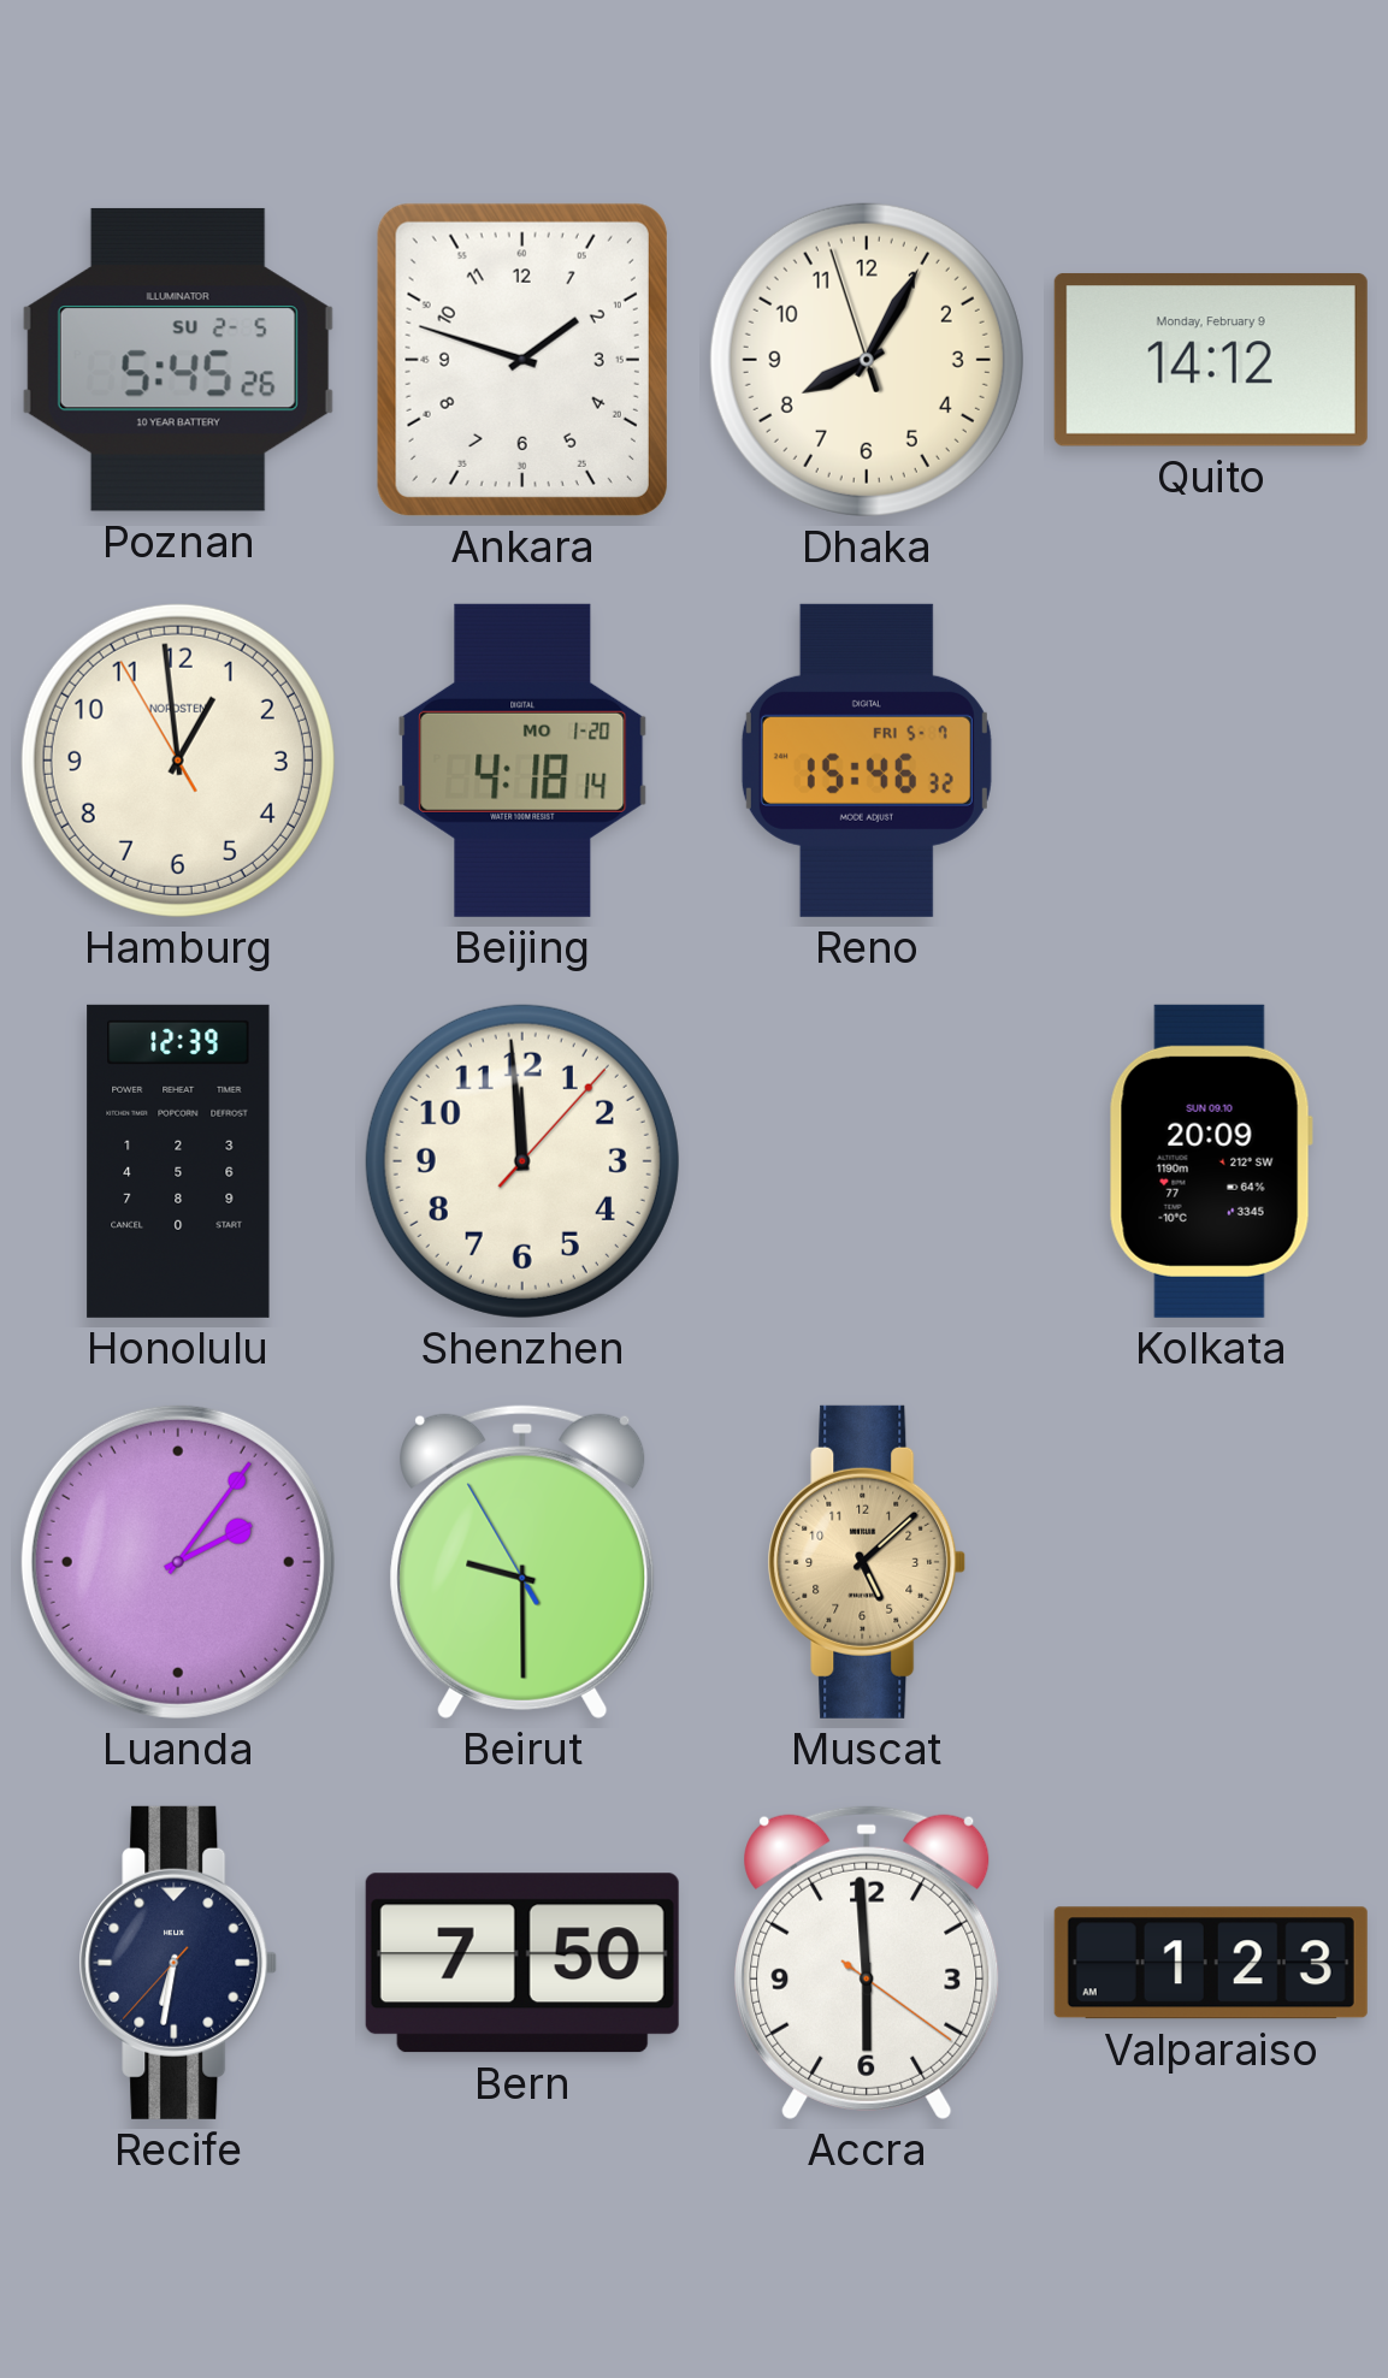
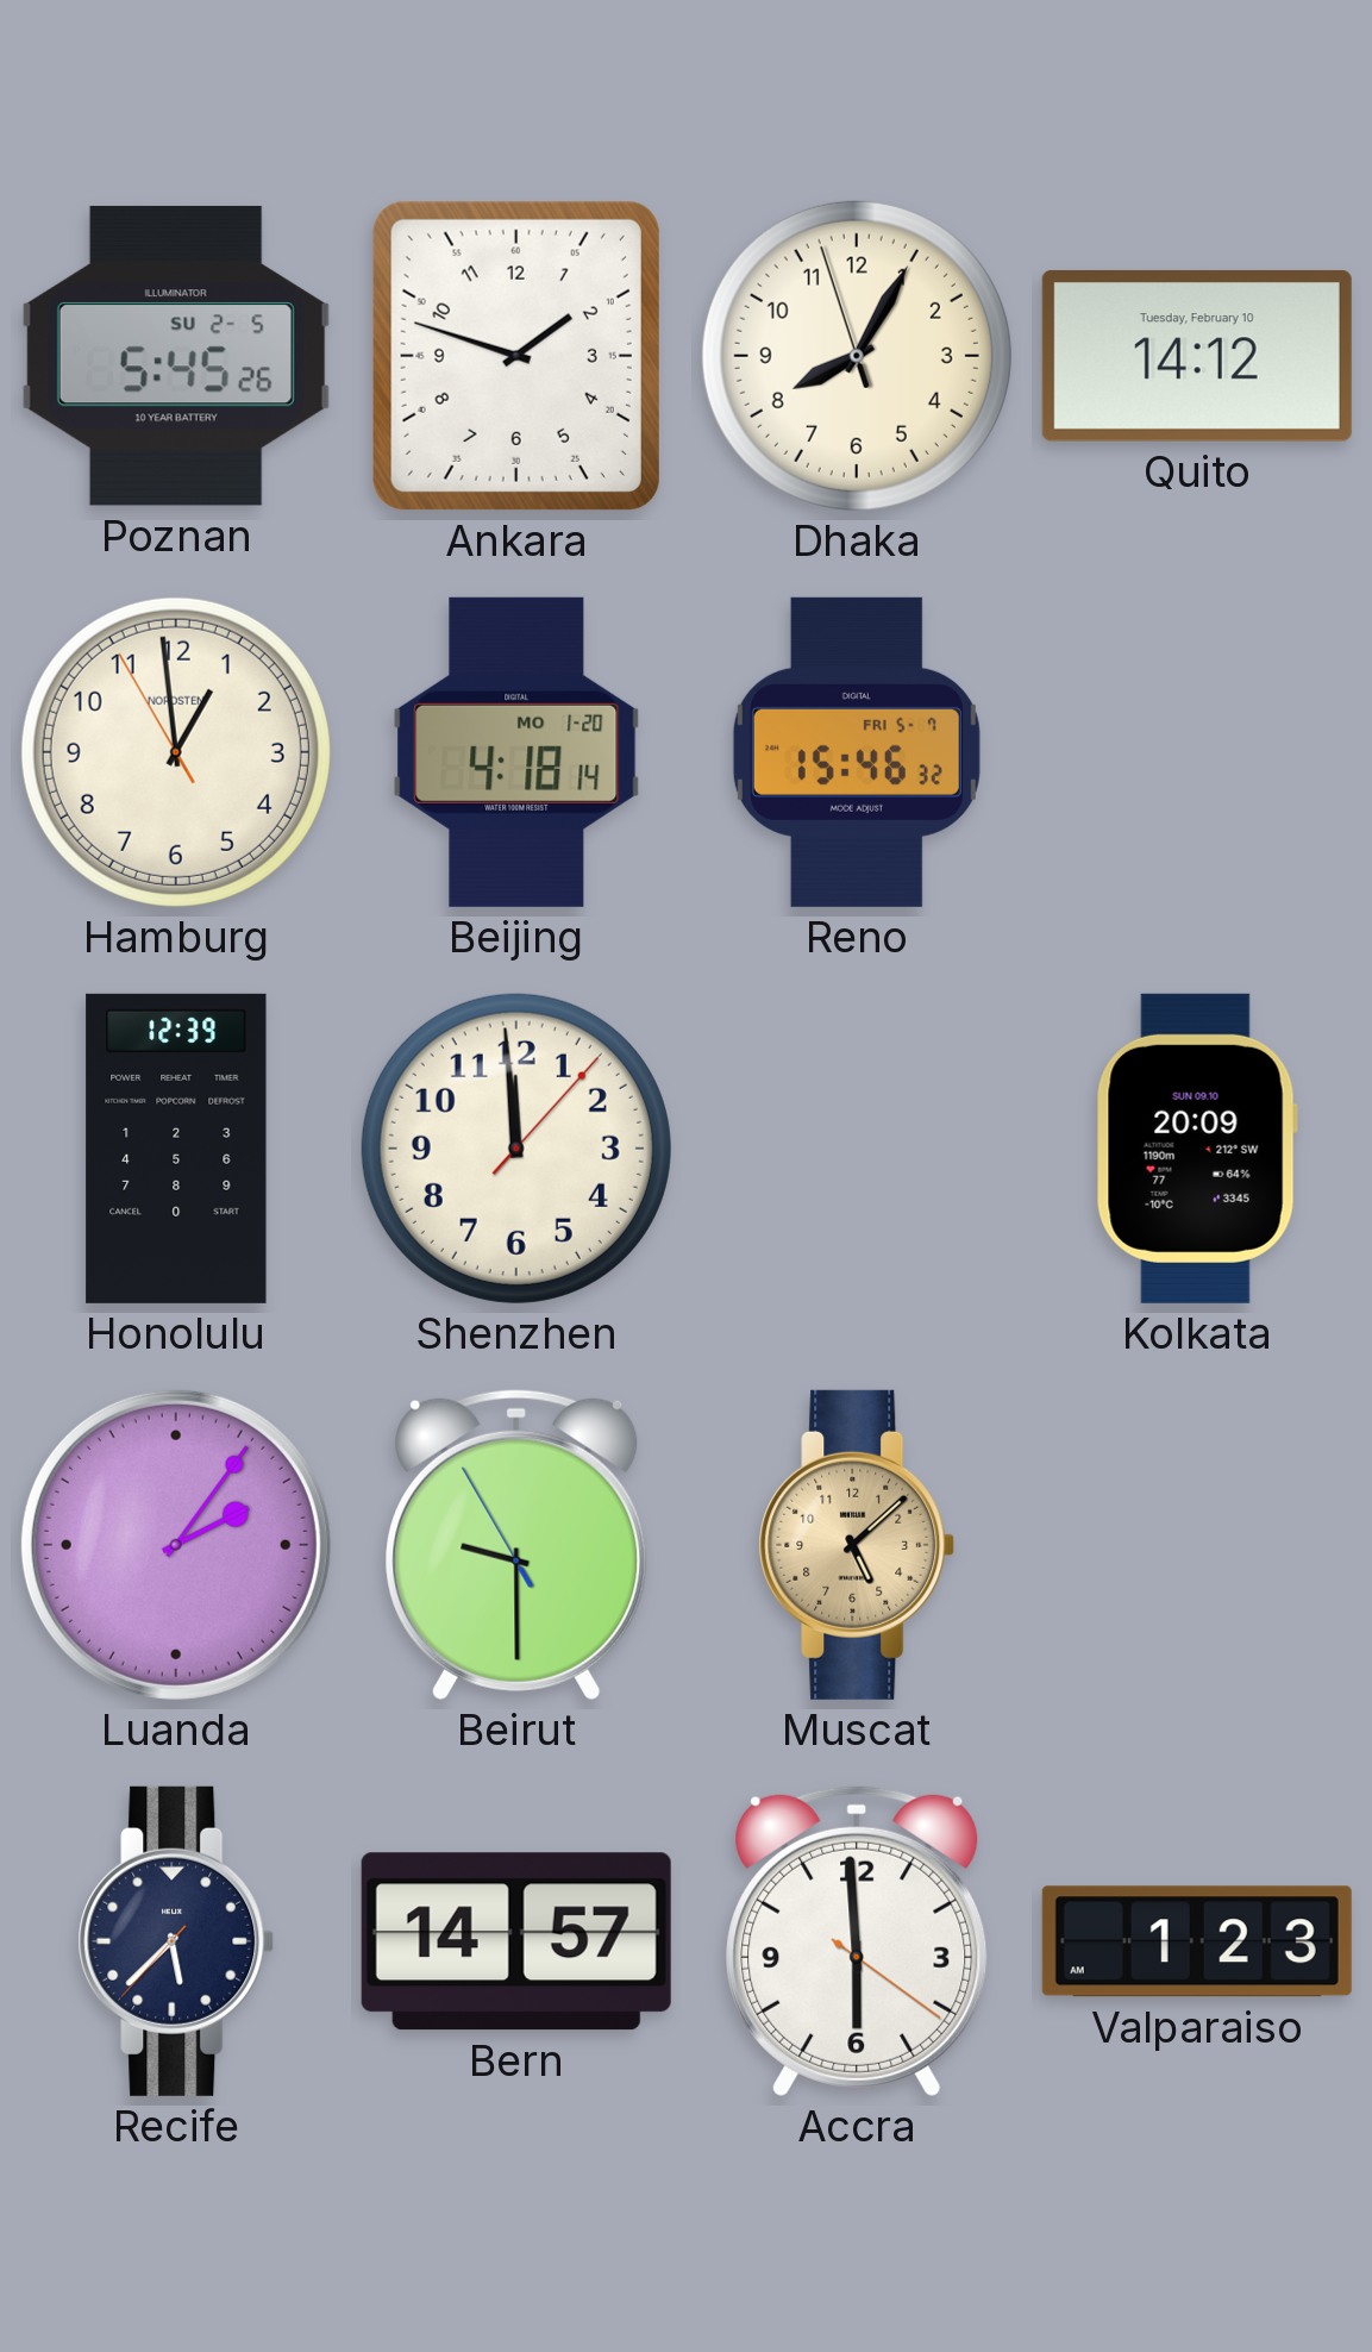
Quito date: Monday, February 9 -> Tuesday, February 10 (1197, 356)
Recife: 6:31 -> 5:37 (176, 1941)
Bern: 7:50 -> 14:57 (516, 1941)
